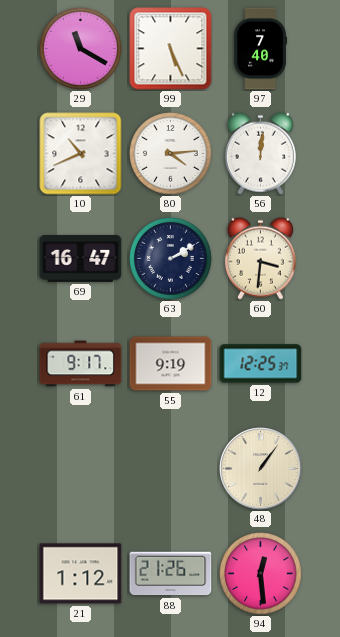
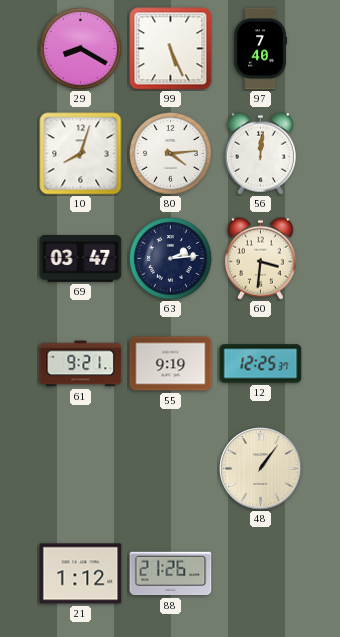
29: 11:20 -> 8:20 (81, 49)
10: 10:41 -> 8:03 (81, 154)
69: 16:47 -> 03:47 (81, 258)
63: 2:10 -> 2:14 (171, 259)
61: 9:17 -> 9:21 (81, 364)
94: 12:29 -> none (261, 574)
